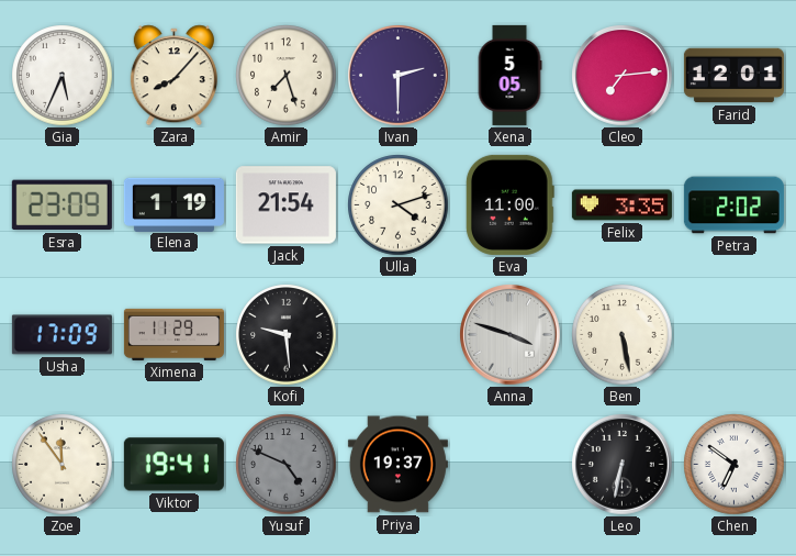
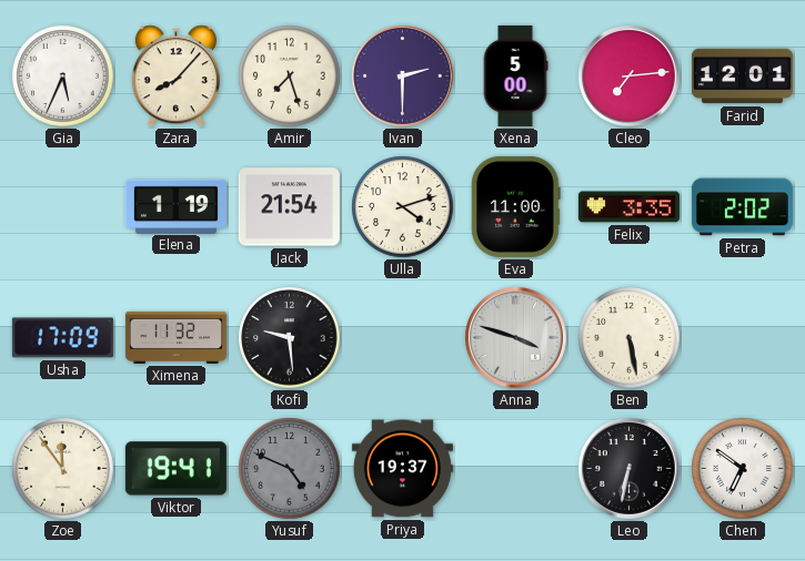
Xena: 5:05 -> 5:00 (515, 75)
Esra: 23:09 -> none (61, 205)
Ximena: 11:29 -> 11:32 (175, 337)
